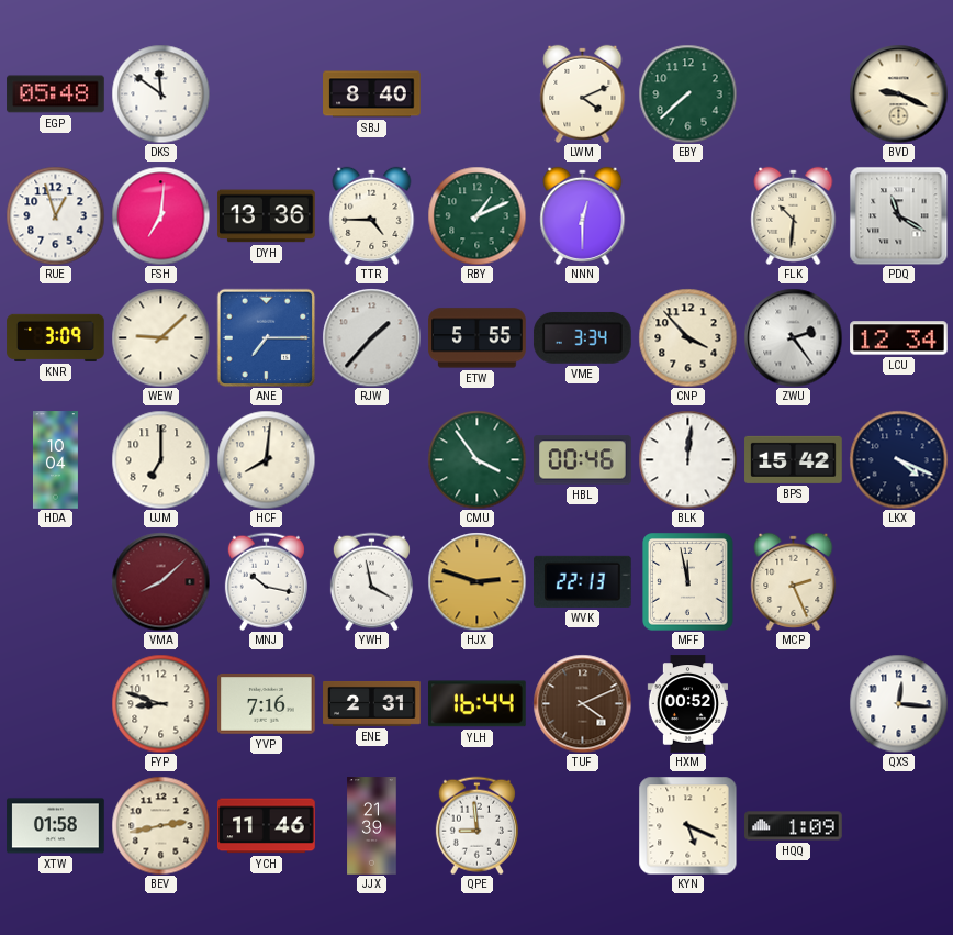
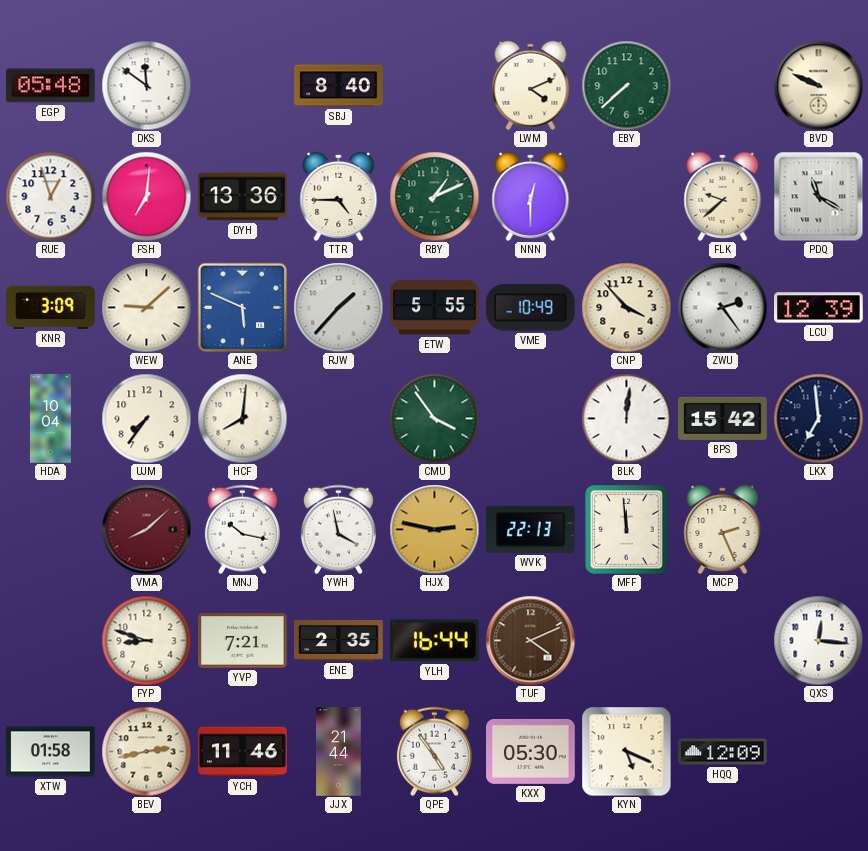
BVD: 9:19 -> 9:49 (818, 85)
FLK: 10:31 -> 9:38 (723, 196)
ANE: 7:15 -> 5:49 (242, 307)
VME: 3:34 -> 10:49 (531, 307)
LCU: 12:34 -> 12:39 (819, 308)
UJM: 7:00 -> 7:36 (146, 418)
HBL: 00:46 -> none (583, 460)
LKX: 4:19 -> 6:59 (818, 418)
HJX: 2:48 -> 2:47 (434, 529)
MFF: 11:58 -> 11:59 (627, 530)
YVP: 7:16 -> 7:21 (243, 641)
ENE: 2:31 -> 2:35 (339, 640)
HXM: 00:52 -> none (687, 704)
JJX: 21:39 -> 21:44 (339, 752)
QPE: 8:59 -> 4:54 (434, 751)
KXX: none -> 05:30 (531, 751)
HQQ: 1:09 -> 12:09 (723, 752)
